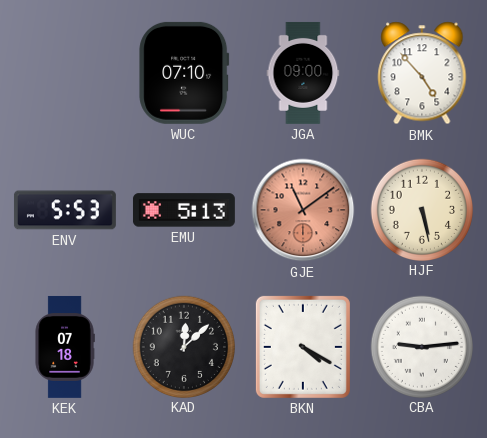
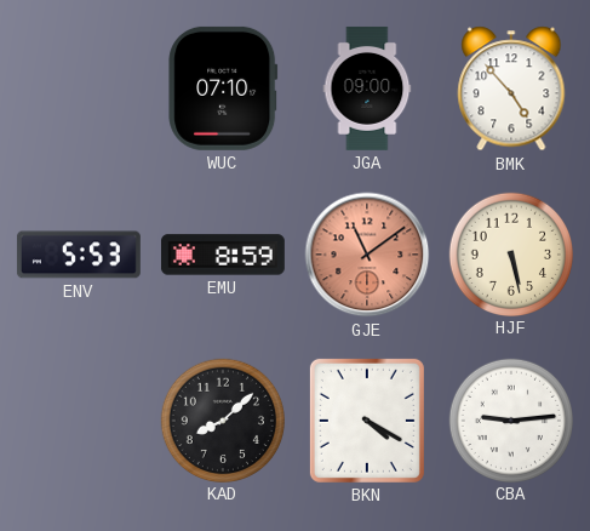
EMU: 5:13 -> 8:59 (223, 255)
KEK: 07:18 -> none (65, 347)
KAD: 12:08 -> 8:08 (222, 419)
